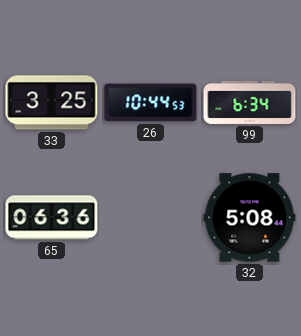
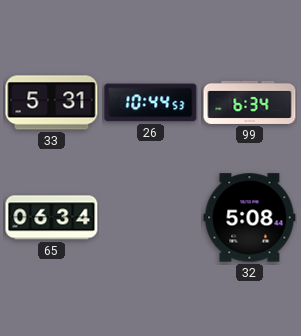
33: 3:25 -> 5:31 (52, 103)
65: 06:36 -> 06:34 (52, 218)
